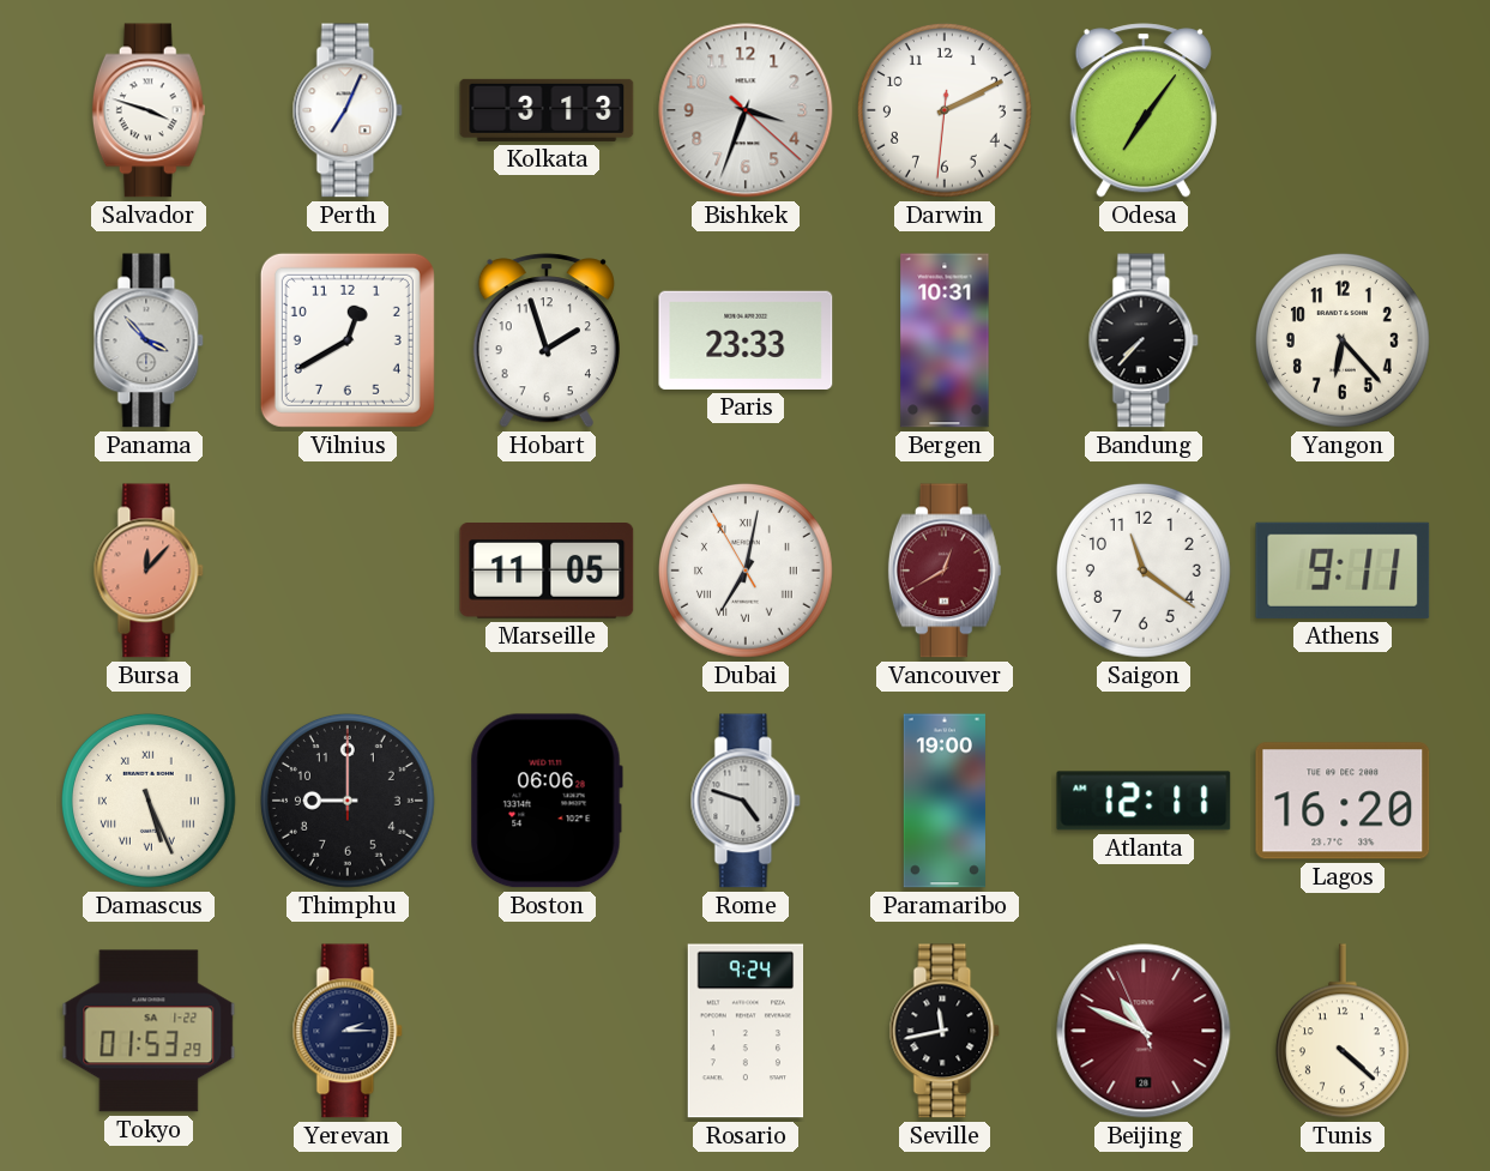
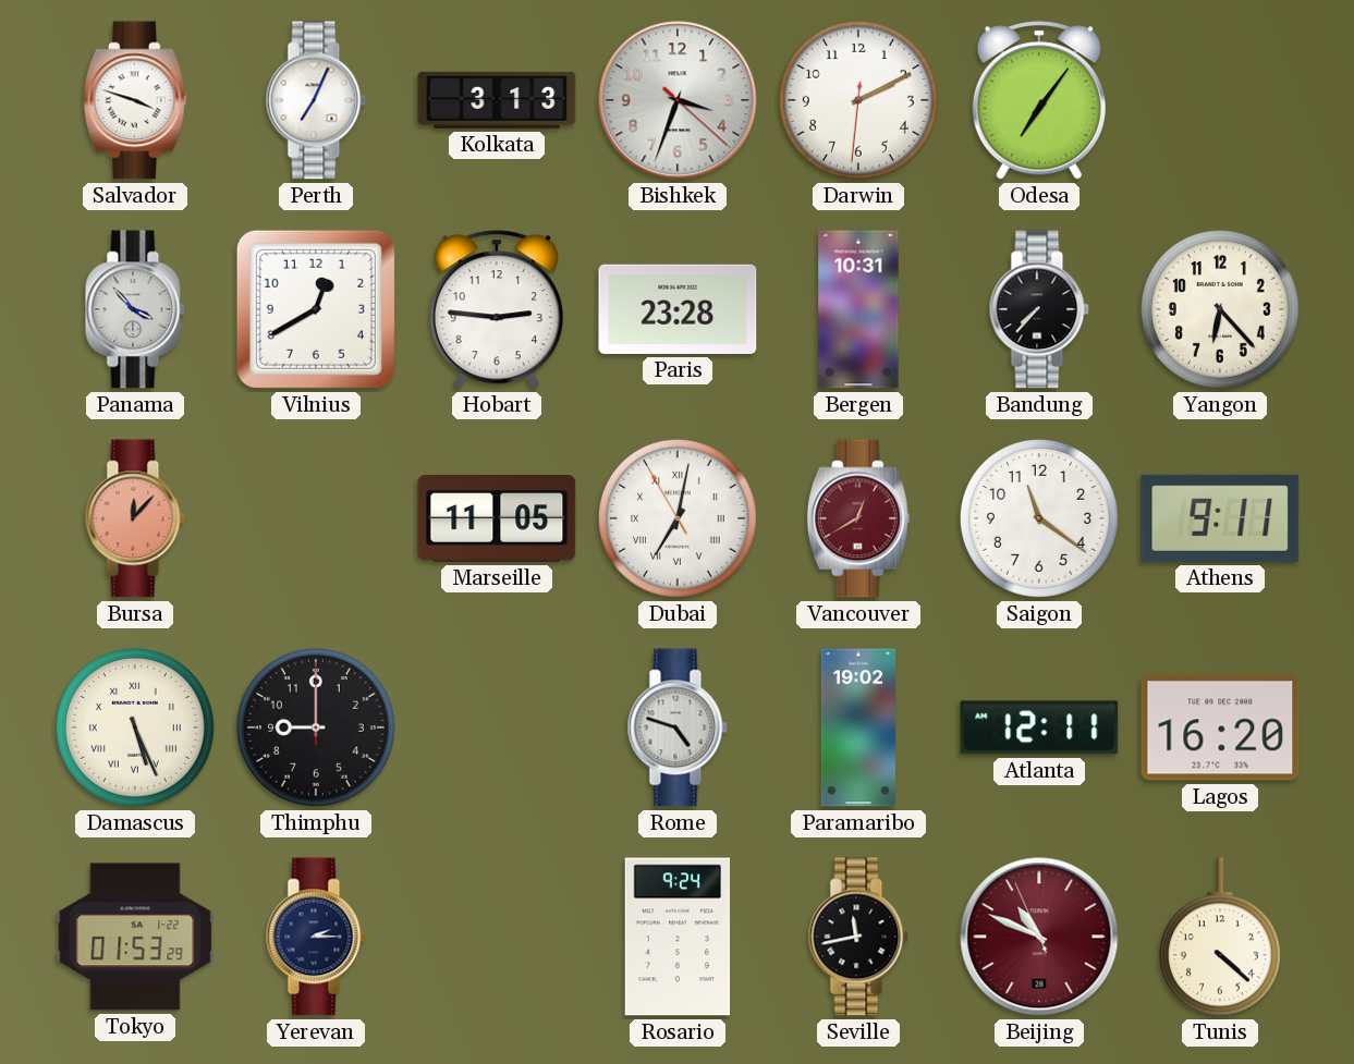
Hobart: 1:57 -> 2:46 (497, 309)
Paris: 23:33 -> 23:28 (678, 309)
Boston: 06:06 -> none (547, 801)
Paramaribo: 19:00 -> 19:02 (858, 727)
